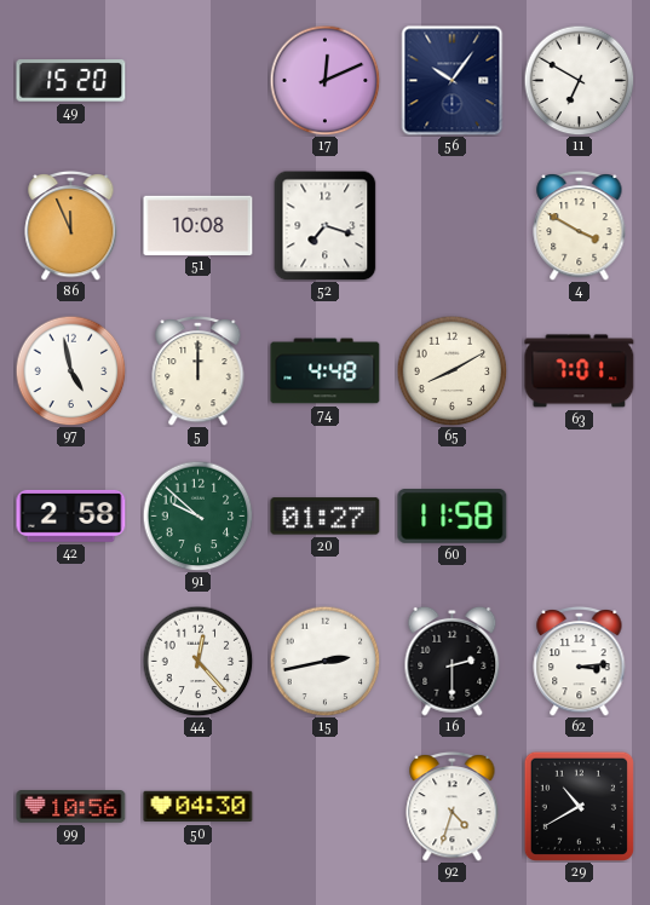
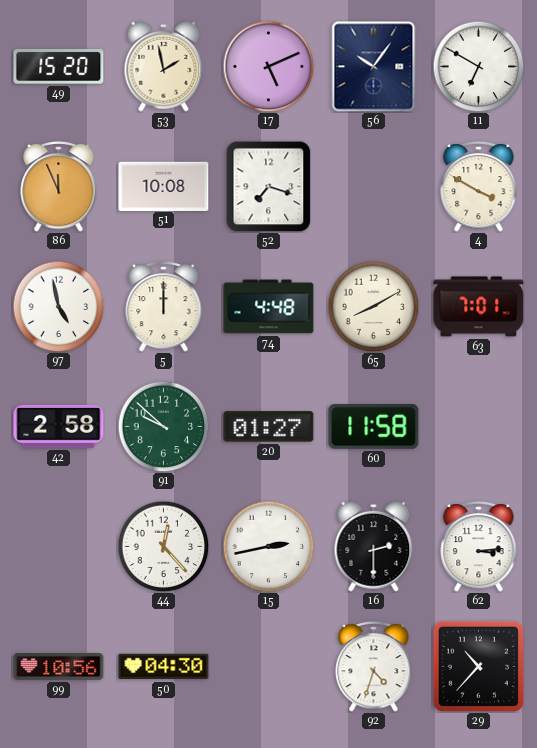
53: none -> 1:58 (164, 66)
17: 12:11 -> 5:11 (268, 66)
29: 10:40 -> 10:37 (478, 666)
